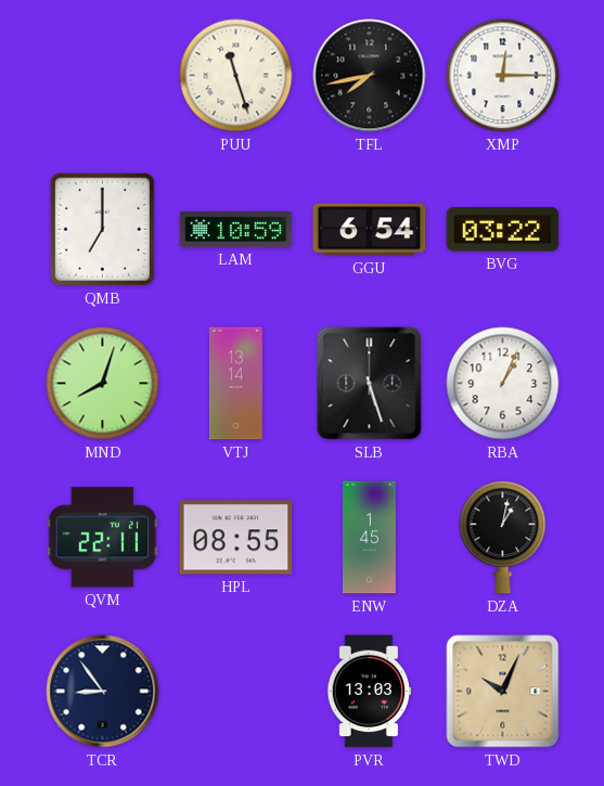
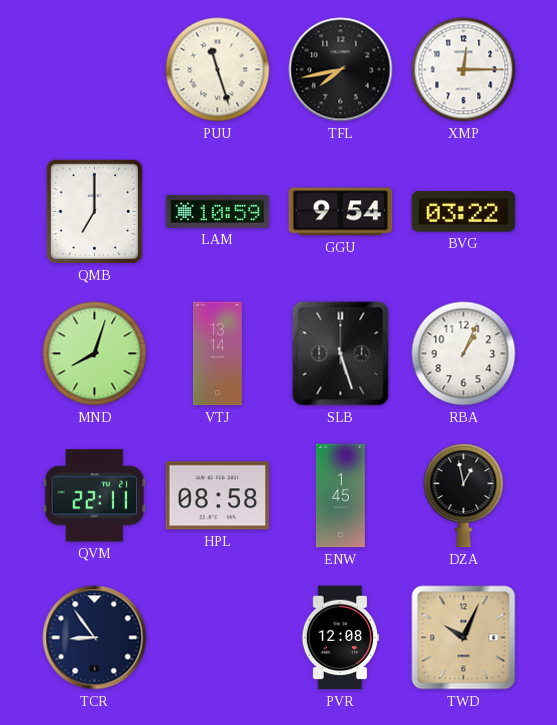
GGU: 6:54 -> 9:54 (341, 212)
HPL: 08:55 -> 08:58 (218, 496)
DZA: 1:02 -> 12:58 (464, 496)
PVR: 13:03 -> 12:08 (340, 638)
